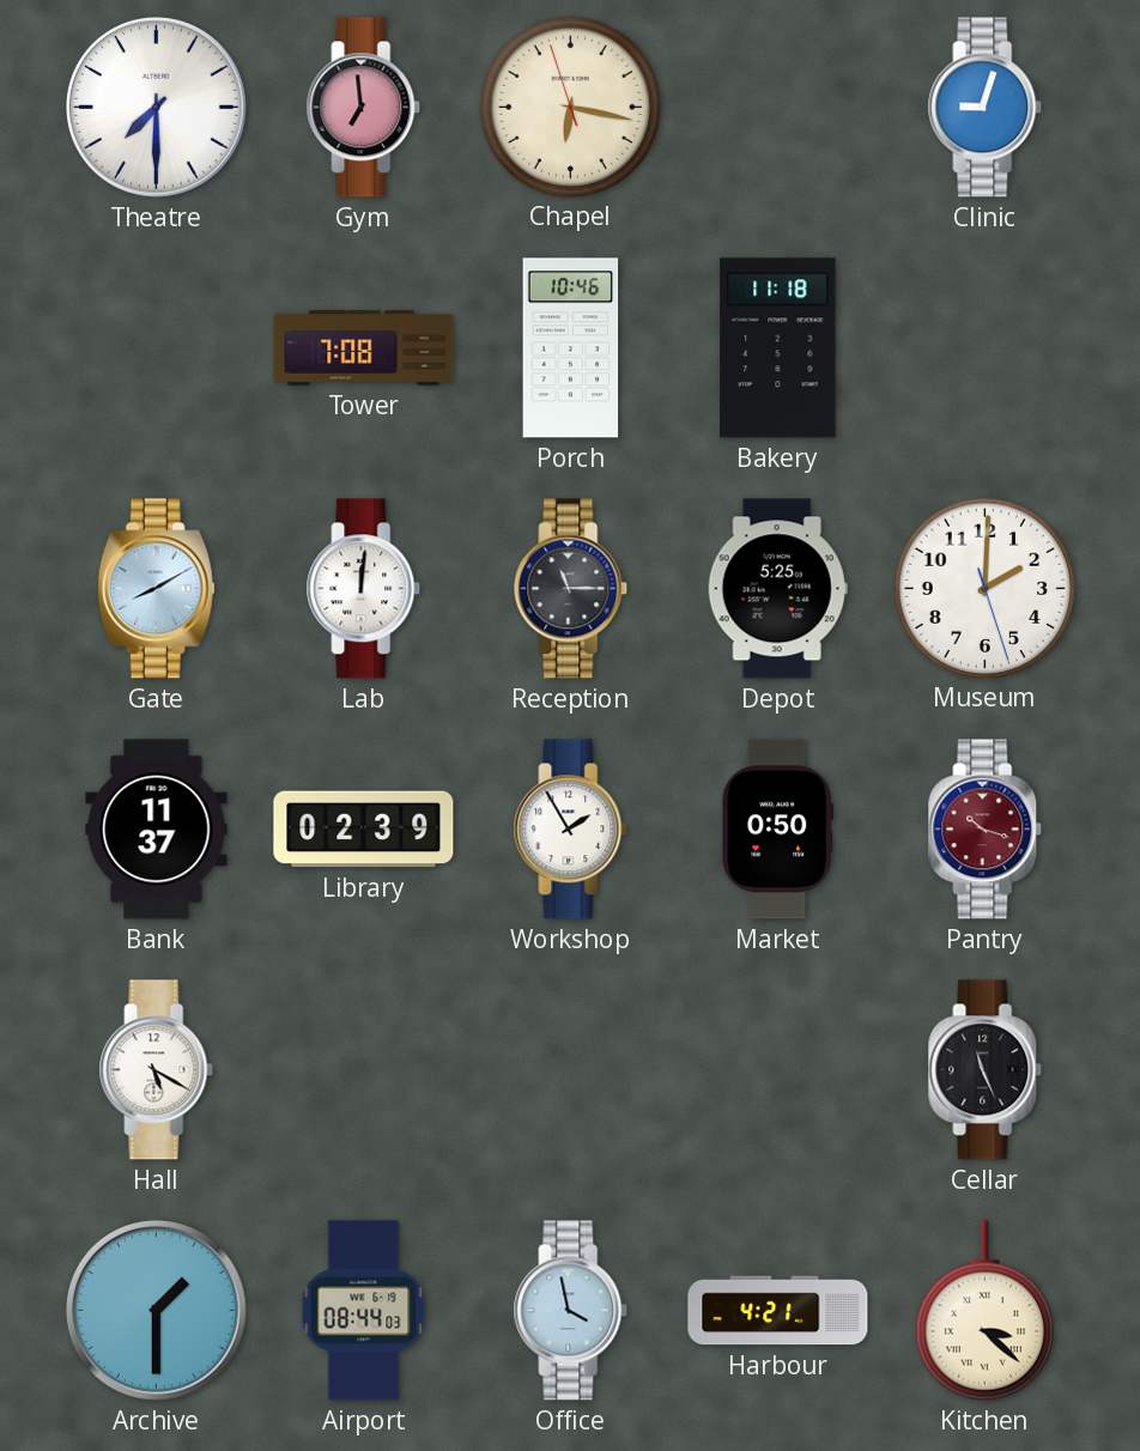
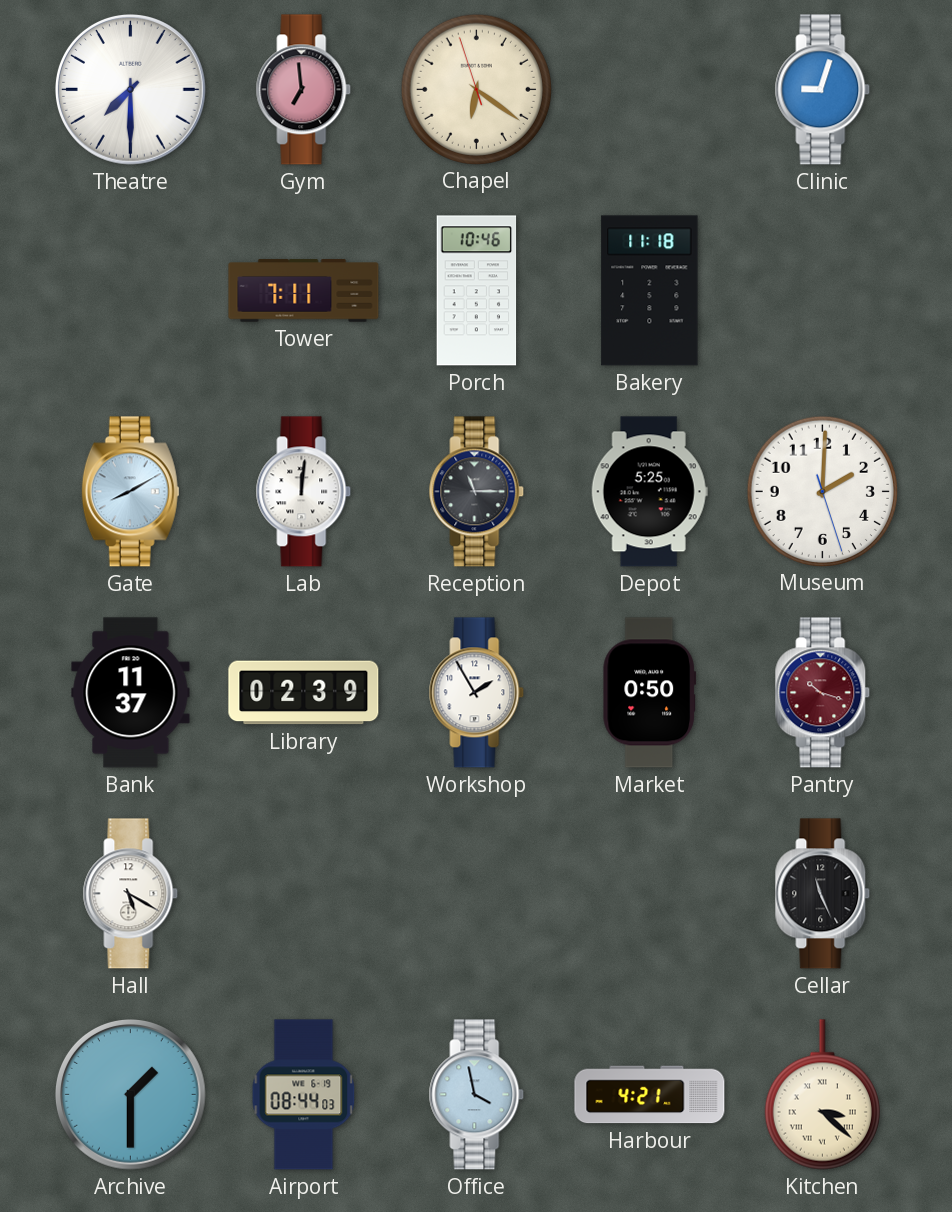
Chapel: 6:16 -> 6:20 (476, 89)
Tower: 7:08 -> 7:11 (304, 291)
